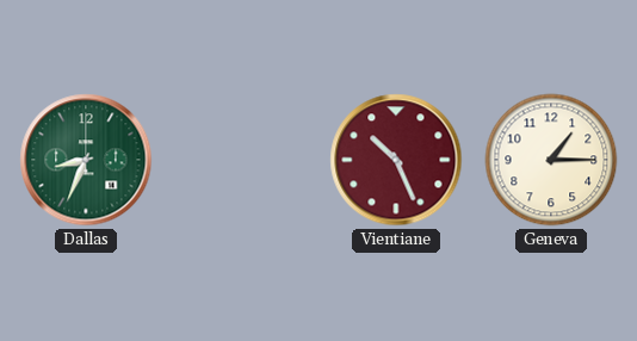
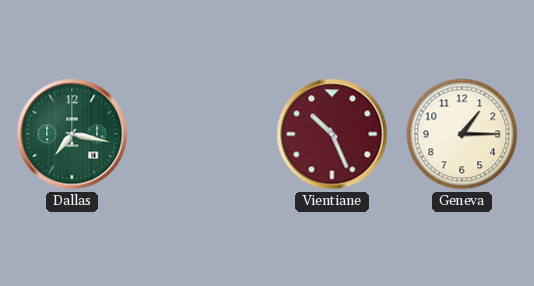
Dallas: 8:34 -> 7:17 (72, 134)
